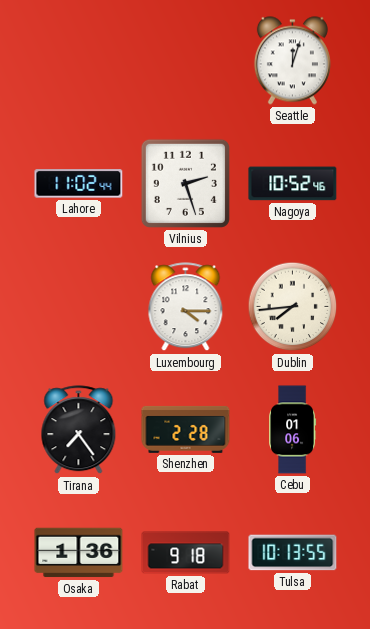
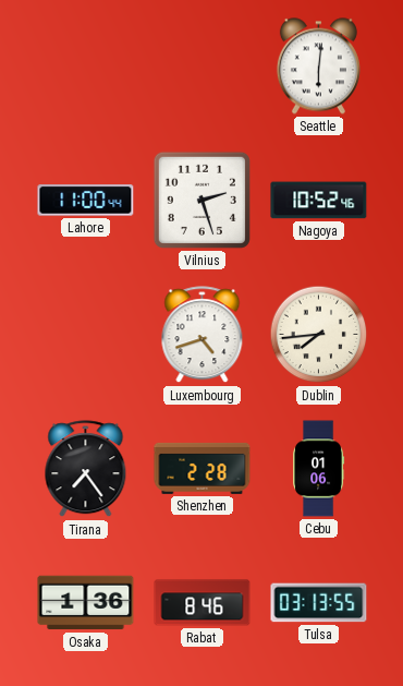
Seattle: 12:03 -> 6:01 (318, 67)
Lahore: 11:02 -> 11:00 (86, 201)
Luxembourg: 4:15 -> 4:42 (203, 335)
Rabat: 9:18 -> 8:46 (203, 603)
Tulsa: 10:13 -> 03:13 (319, 603)
